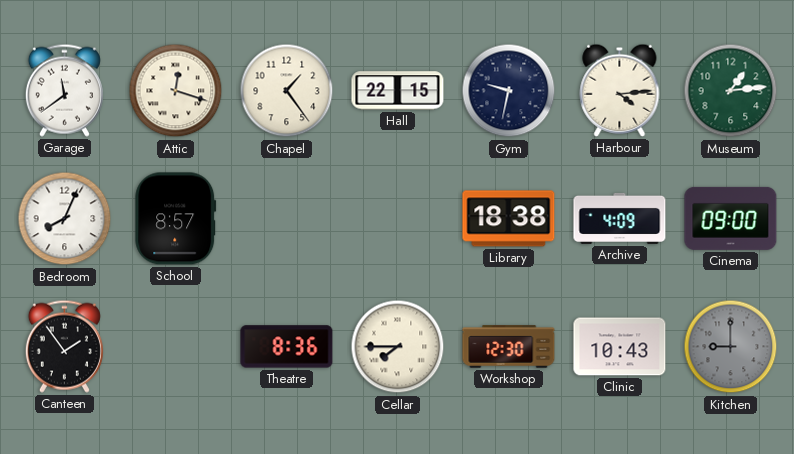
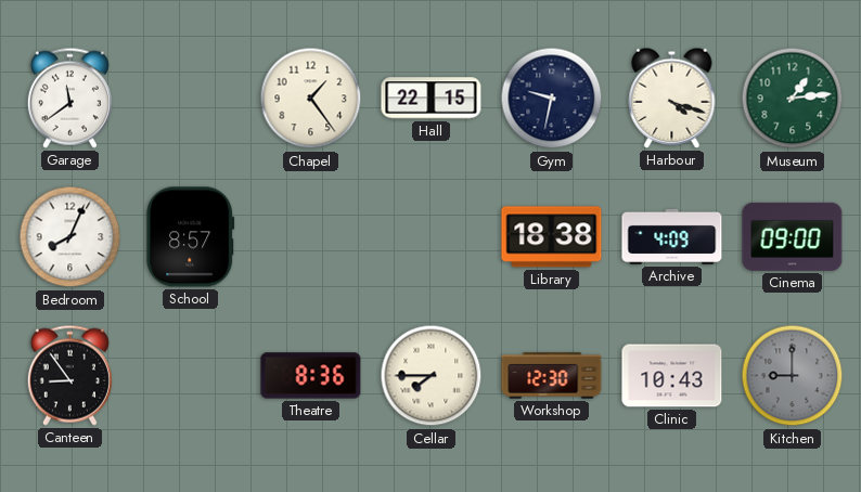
Attic: 12:18 -> none (176, 91)
Harbour: 4:14 -> 4:18 (672, 98)
Canteen: 1:54 -> 8:54 (69, 375)
